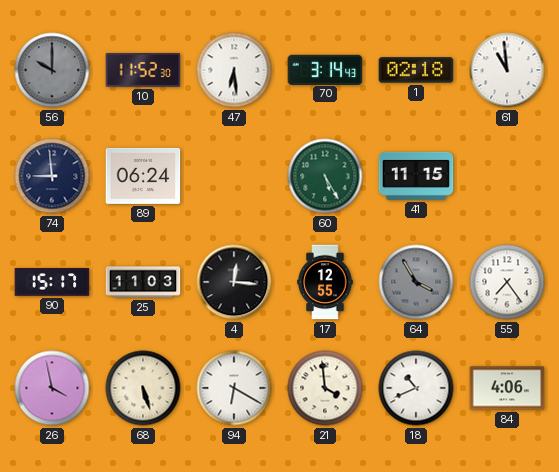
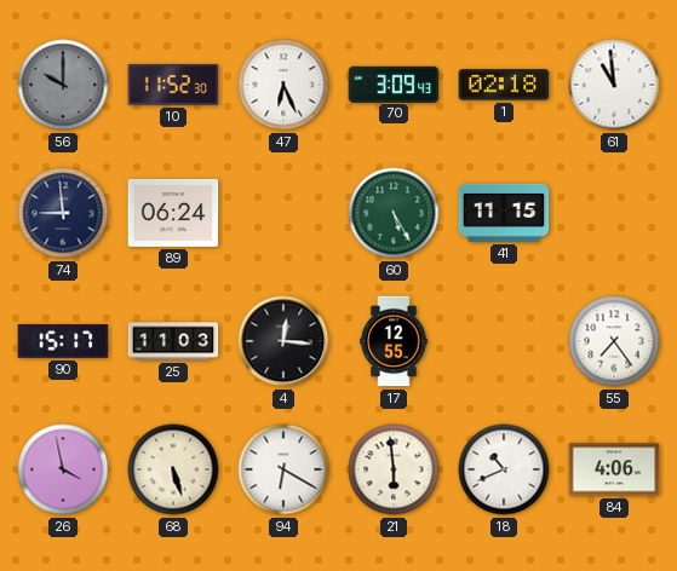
47: 6:29 -> 6:26 (283, 85)
70: 3:14 -> 3:09 (394, 83)
64: 3:55 -> none (416, 282)
21: 3:59 -> 5:59 (394, 469)
